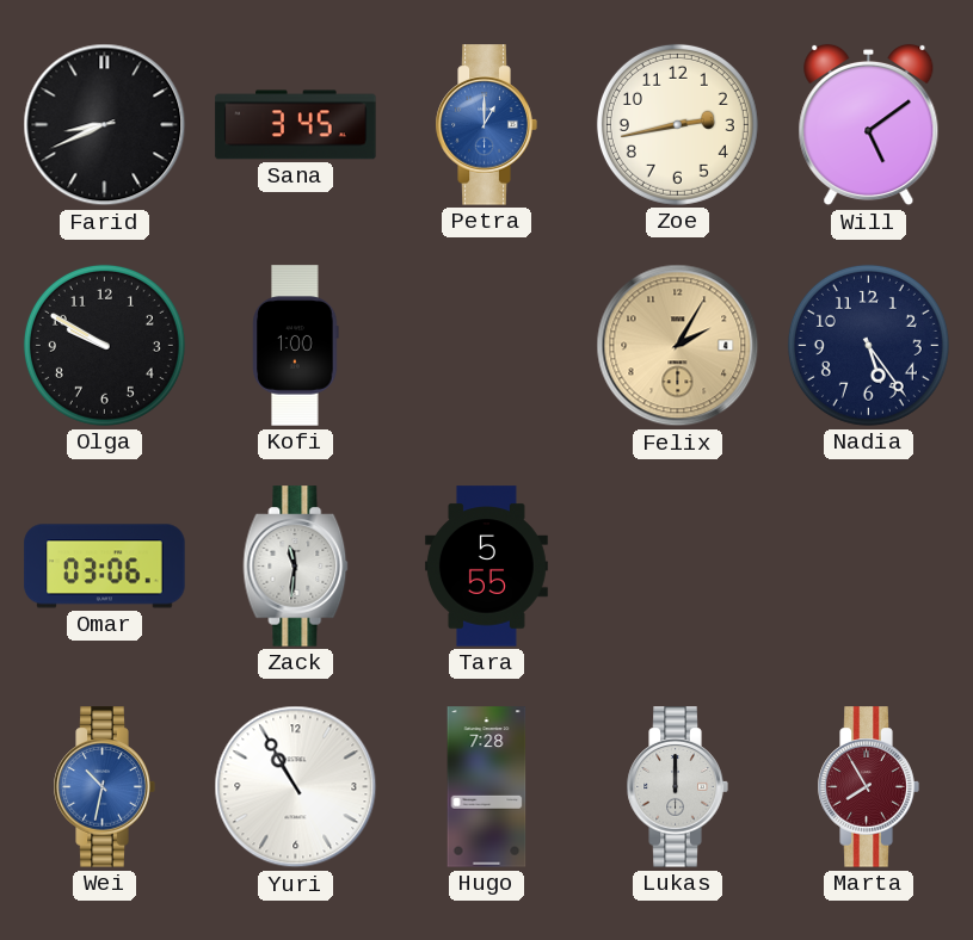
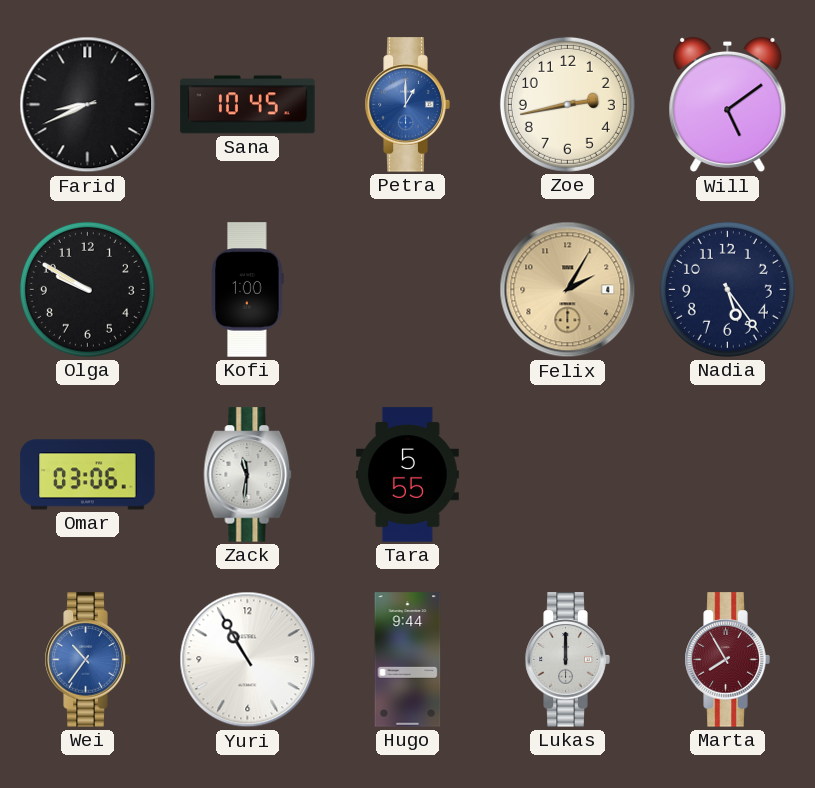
Sana: 3:45 -> 10:45 (248, 105)
Wei: 10:32 -> 10:36 (87, 660)
Hugo: 7:28 -> 9:44 (408, 660)
